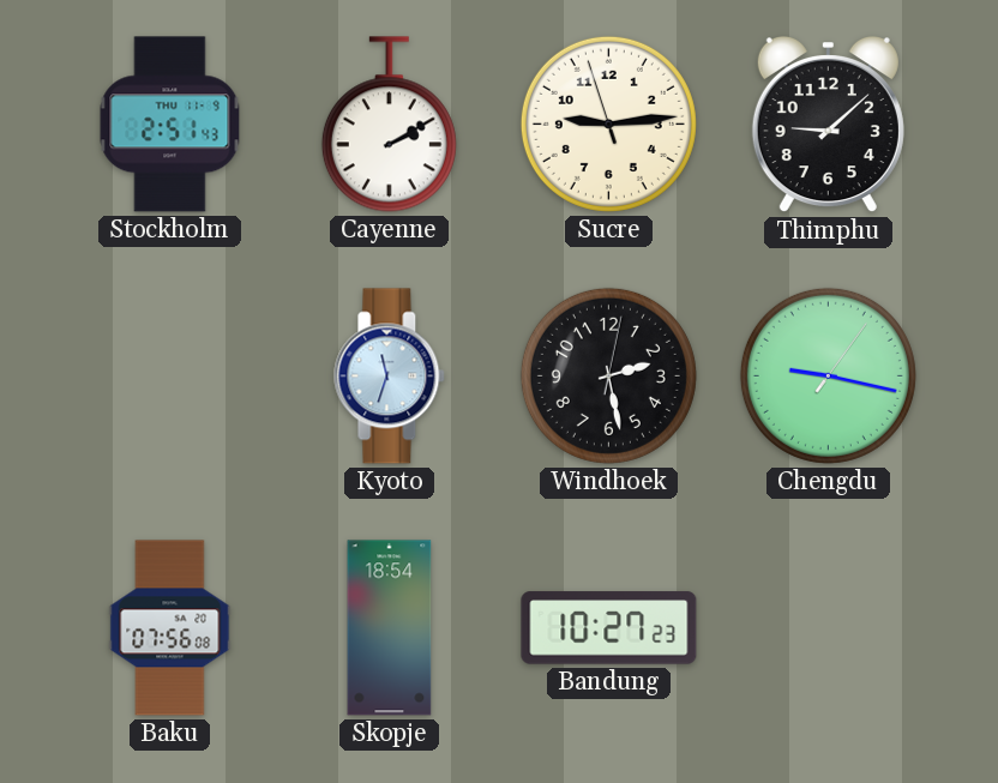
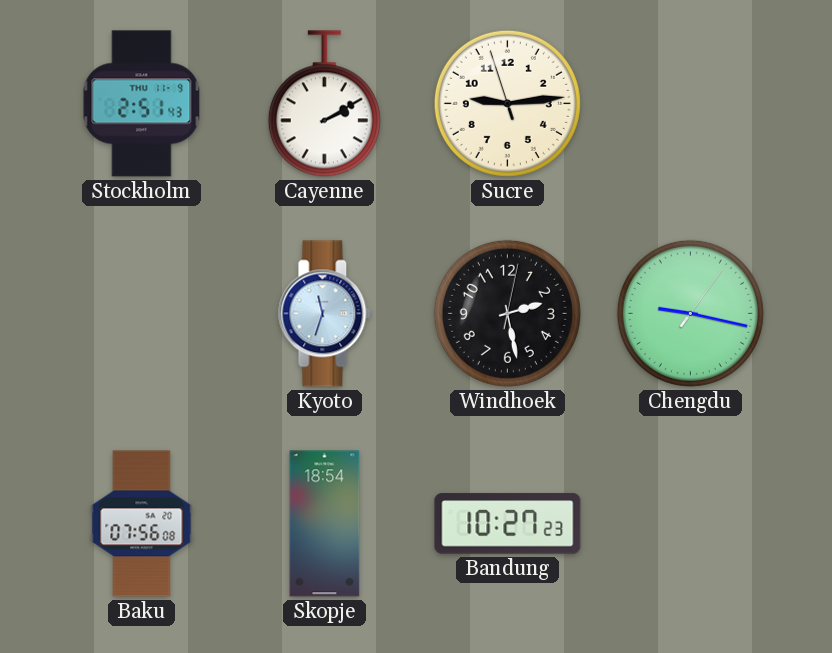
Thimphu: 9:08 -> none (828, 126)
